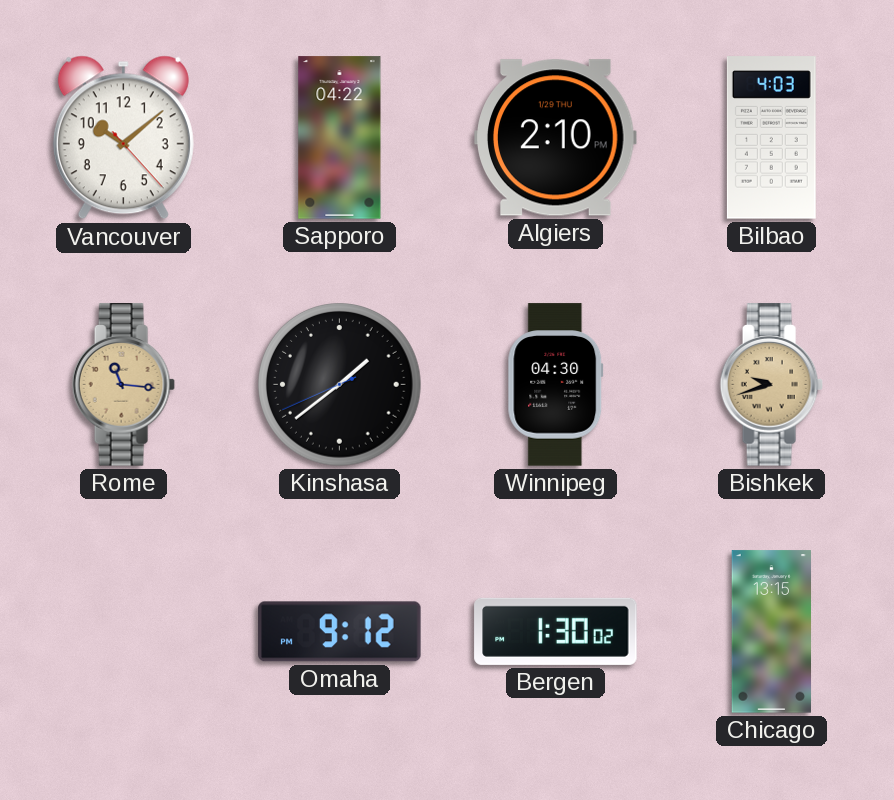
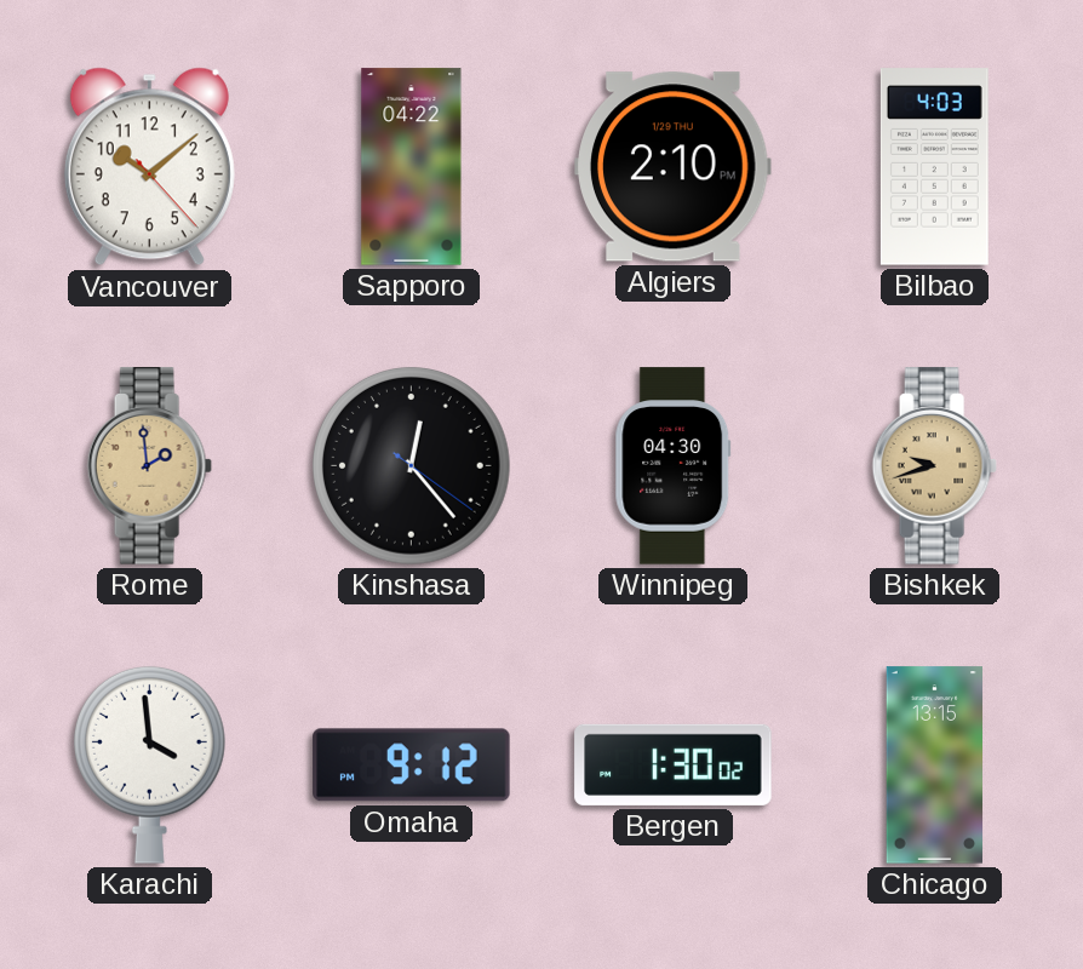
Rome: 11:16 -> 1:59 (149, 466)
Kinshasa: 1:38 -> 12:23 (412, 466)
Karachi: none -> 3:59 (149, 764)
